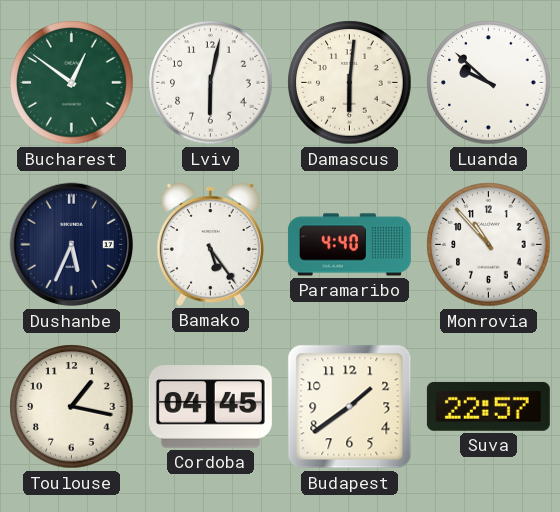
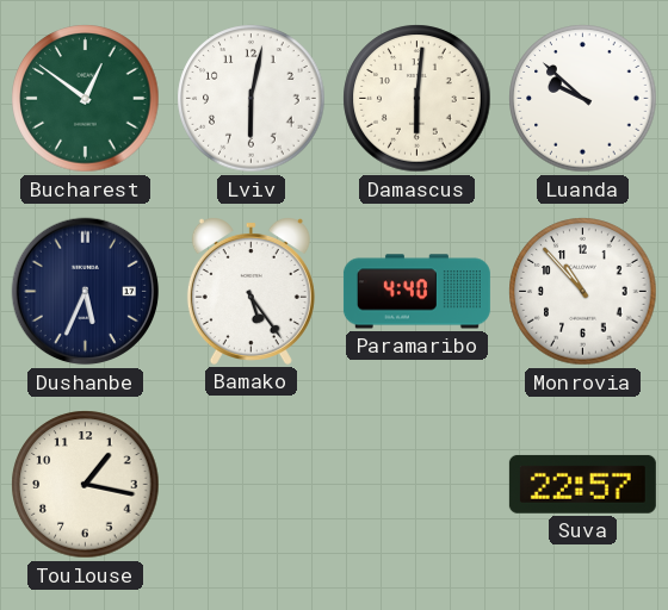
Cordoba: 04:45 -> none (210, 407)
Budapest: 1:39 -> none (350, 407)
